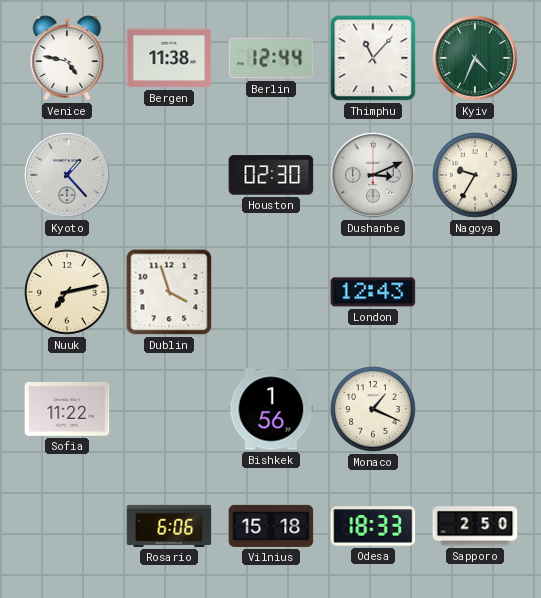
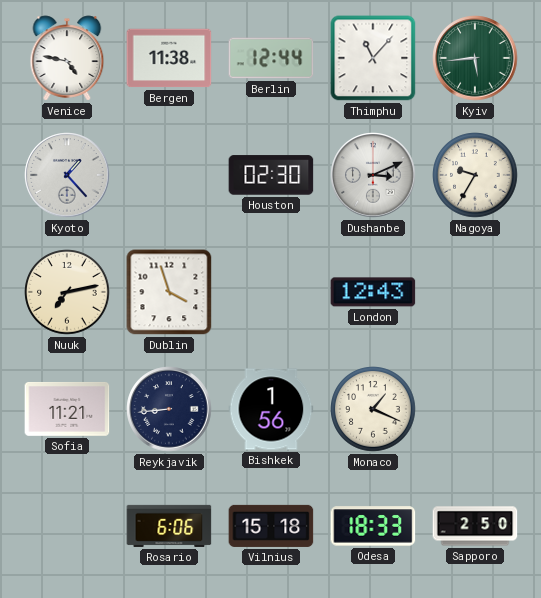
Kyiv: 4:34 -> 5:44 (475, 58)
Sofia: 11:22 -> 11:21 (67, 409)
Reykjavik: none -> 8:44 (169, 409)
